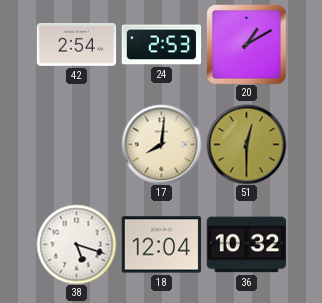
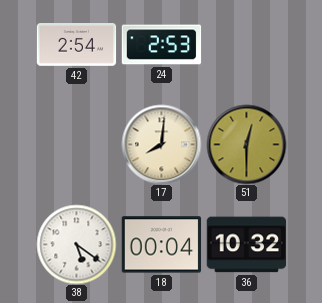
20: 1:10 -> none (246, 44)
38: 5:18 -> 5:21 (76, 244)
18: 12:04 -> 00:04 (161, 245)
